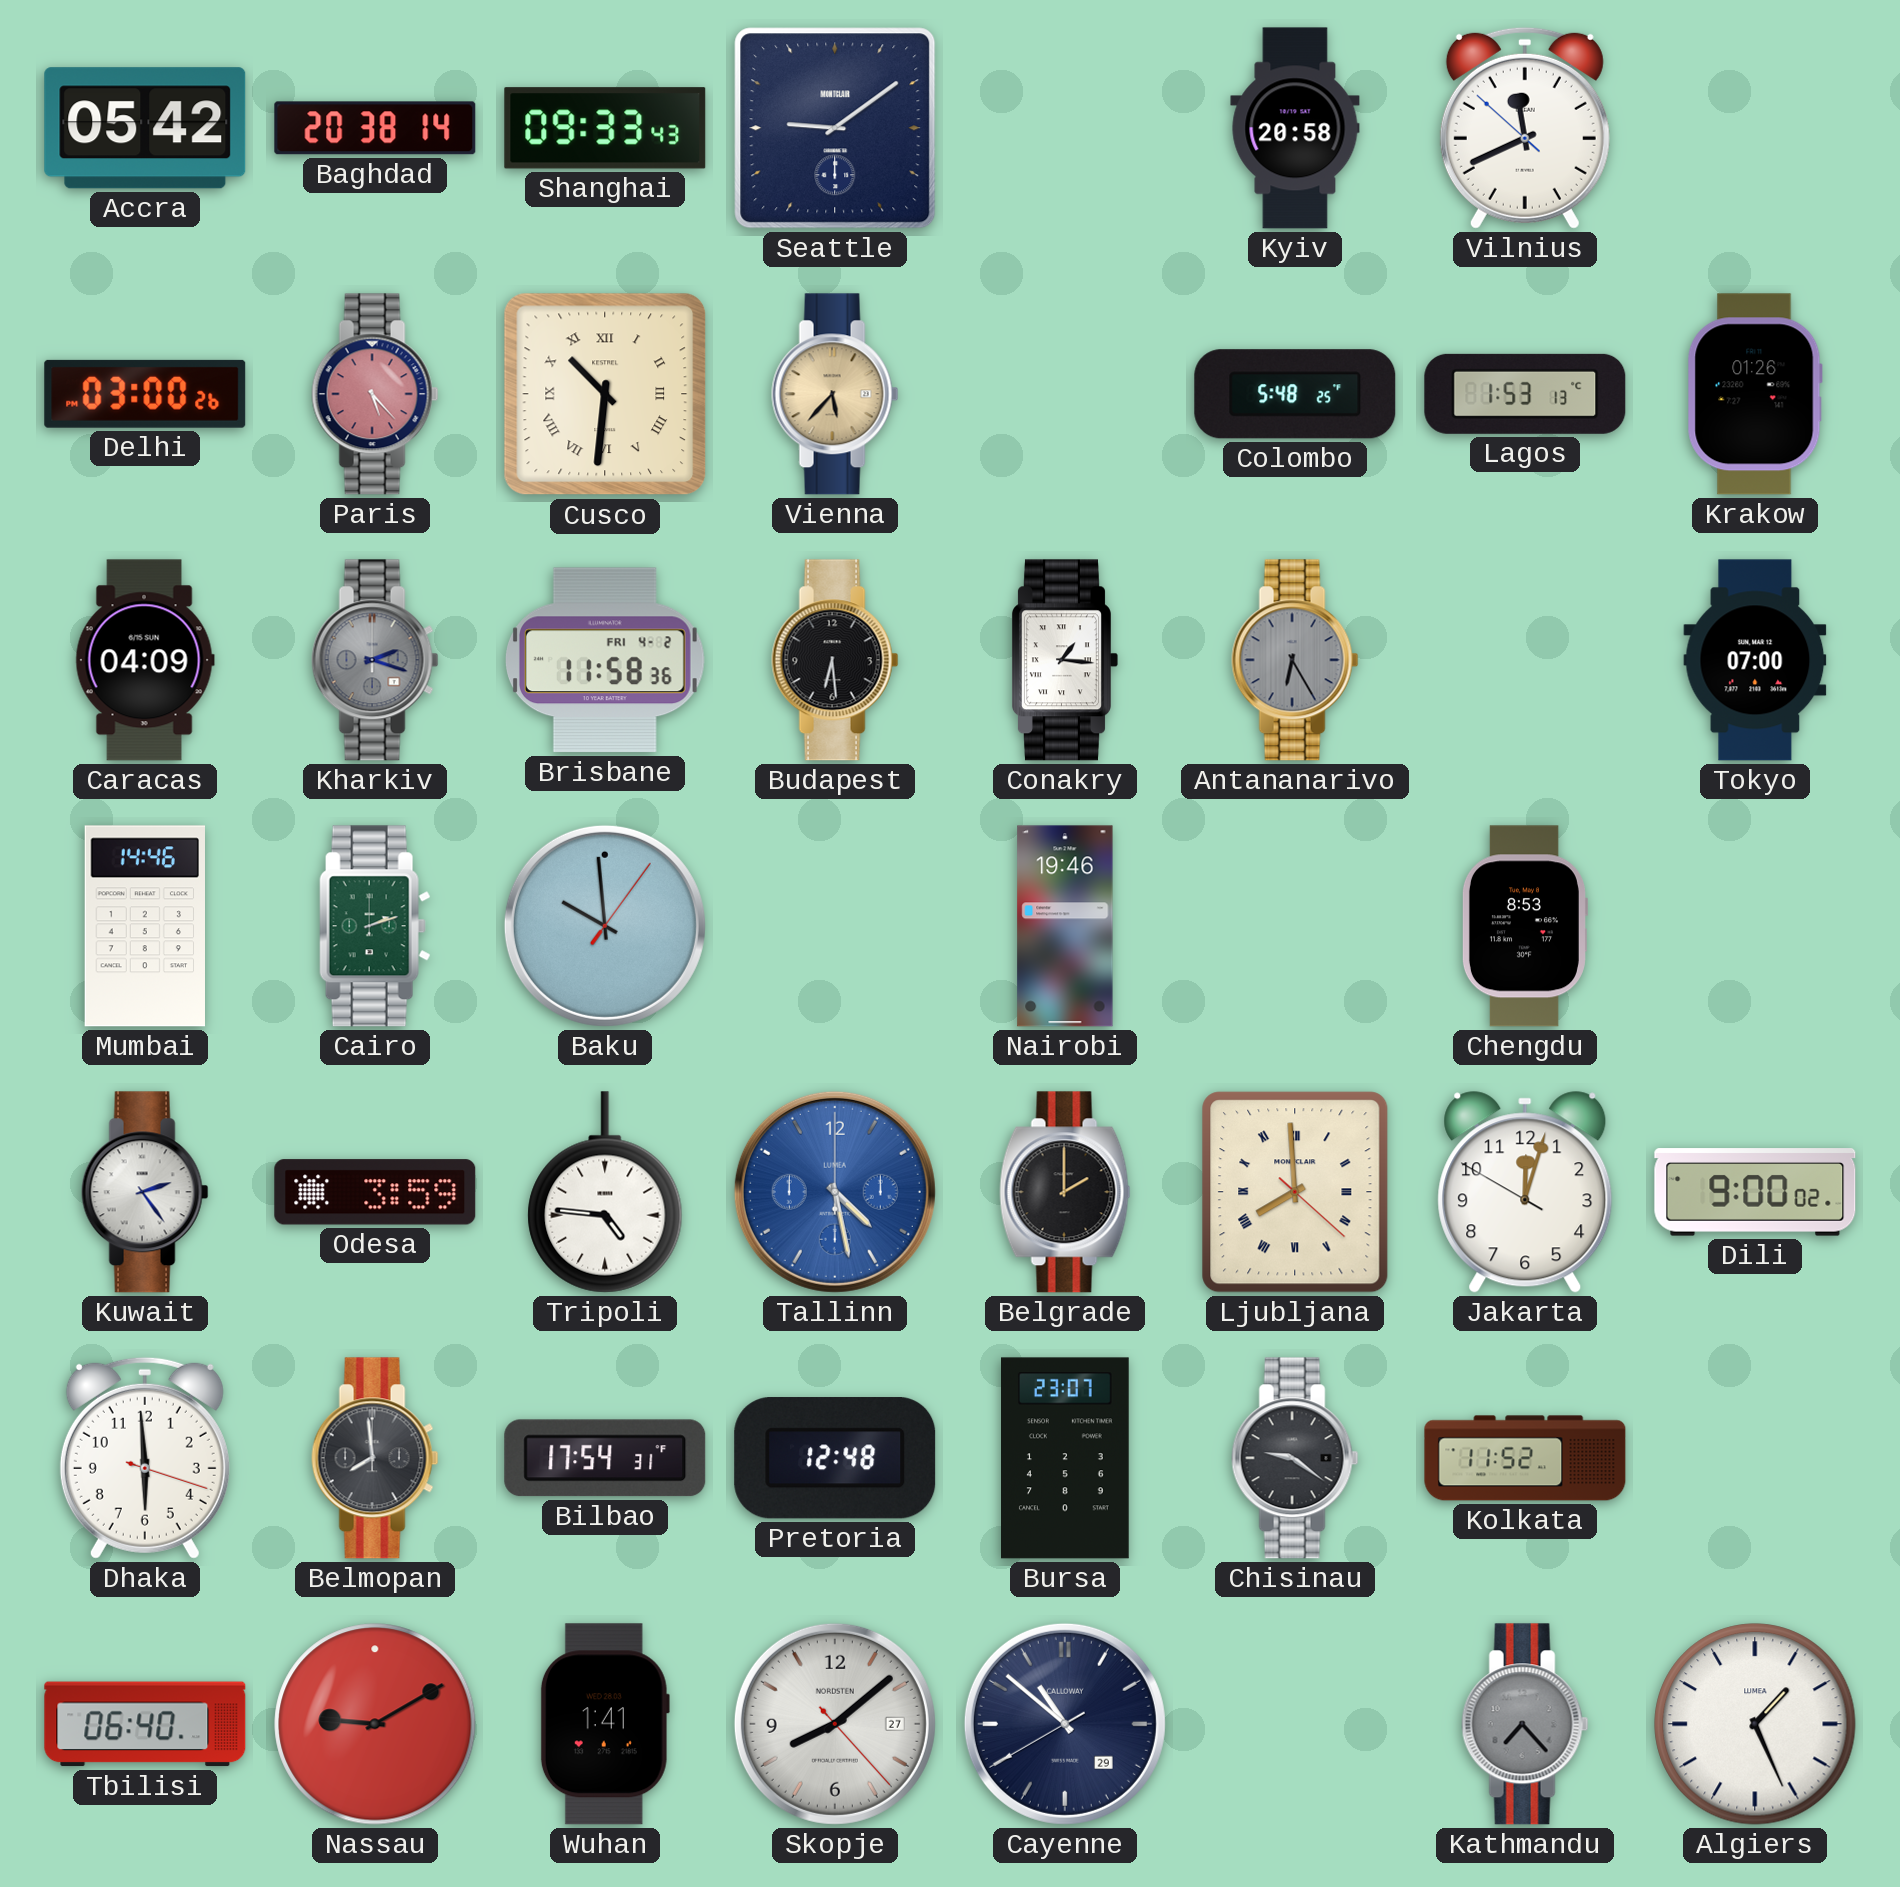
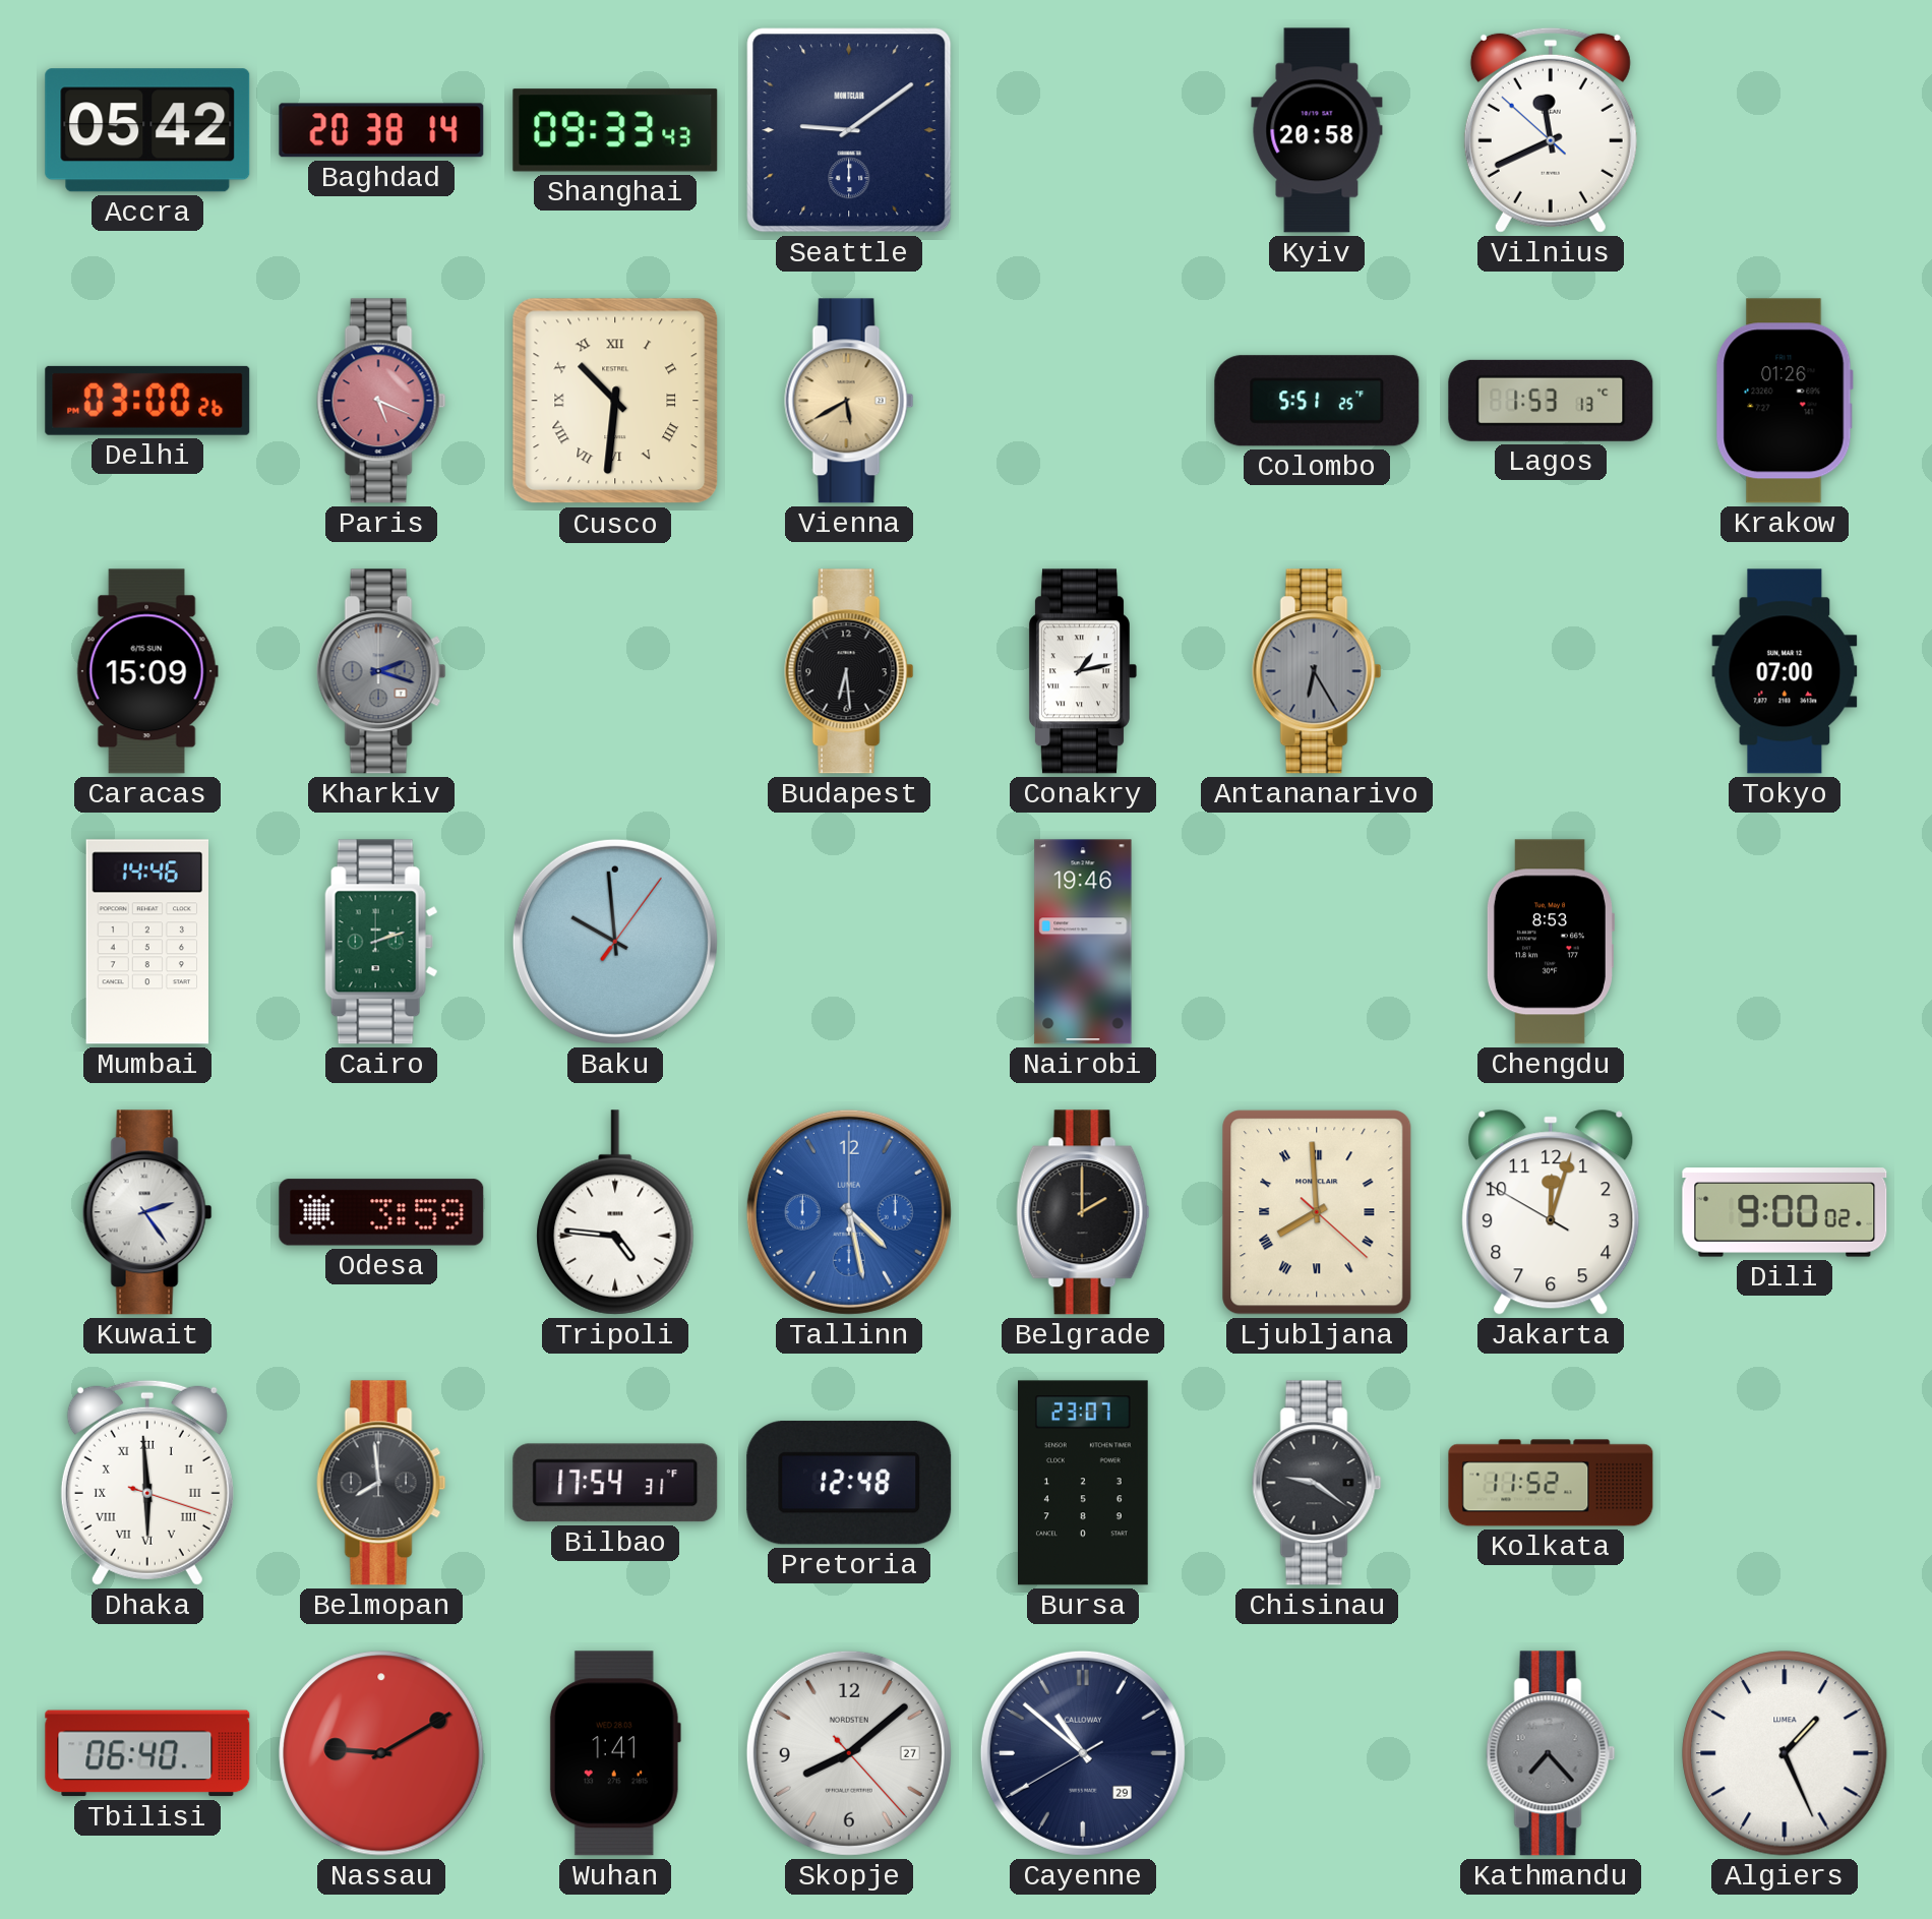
Paris: 5:23 -> 5:19 (381, 401)
Vienna: 5:37 -> 5:40 (849, 401)
Colombo: 5:48 -> 5:51 (1317, 401)
Caracas: 04:09 -> 15:09 (147, 671)
Brisbane: 11:58 -> none (605, 660)
Conakry: 1:16 -> 1:13 (1083, 671)
Dhaka numerals: Arabic -> Roman (147, 1483)
